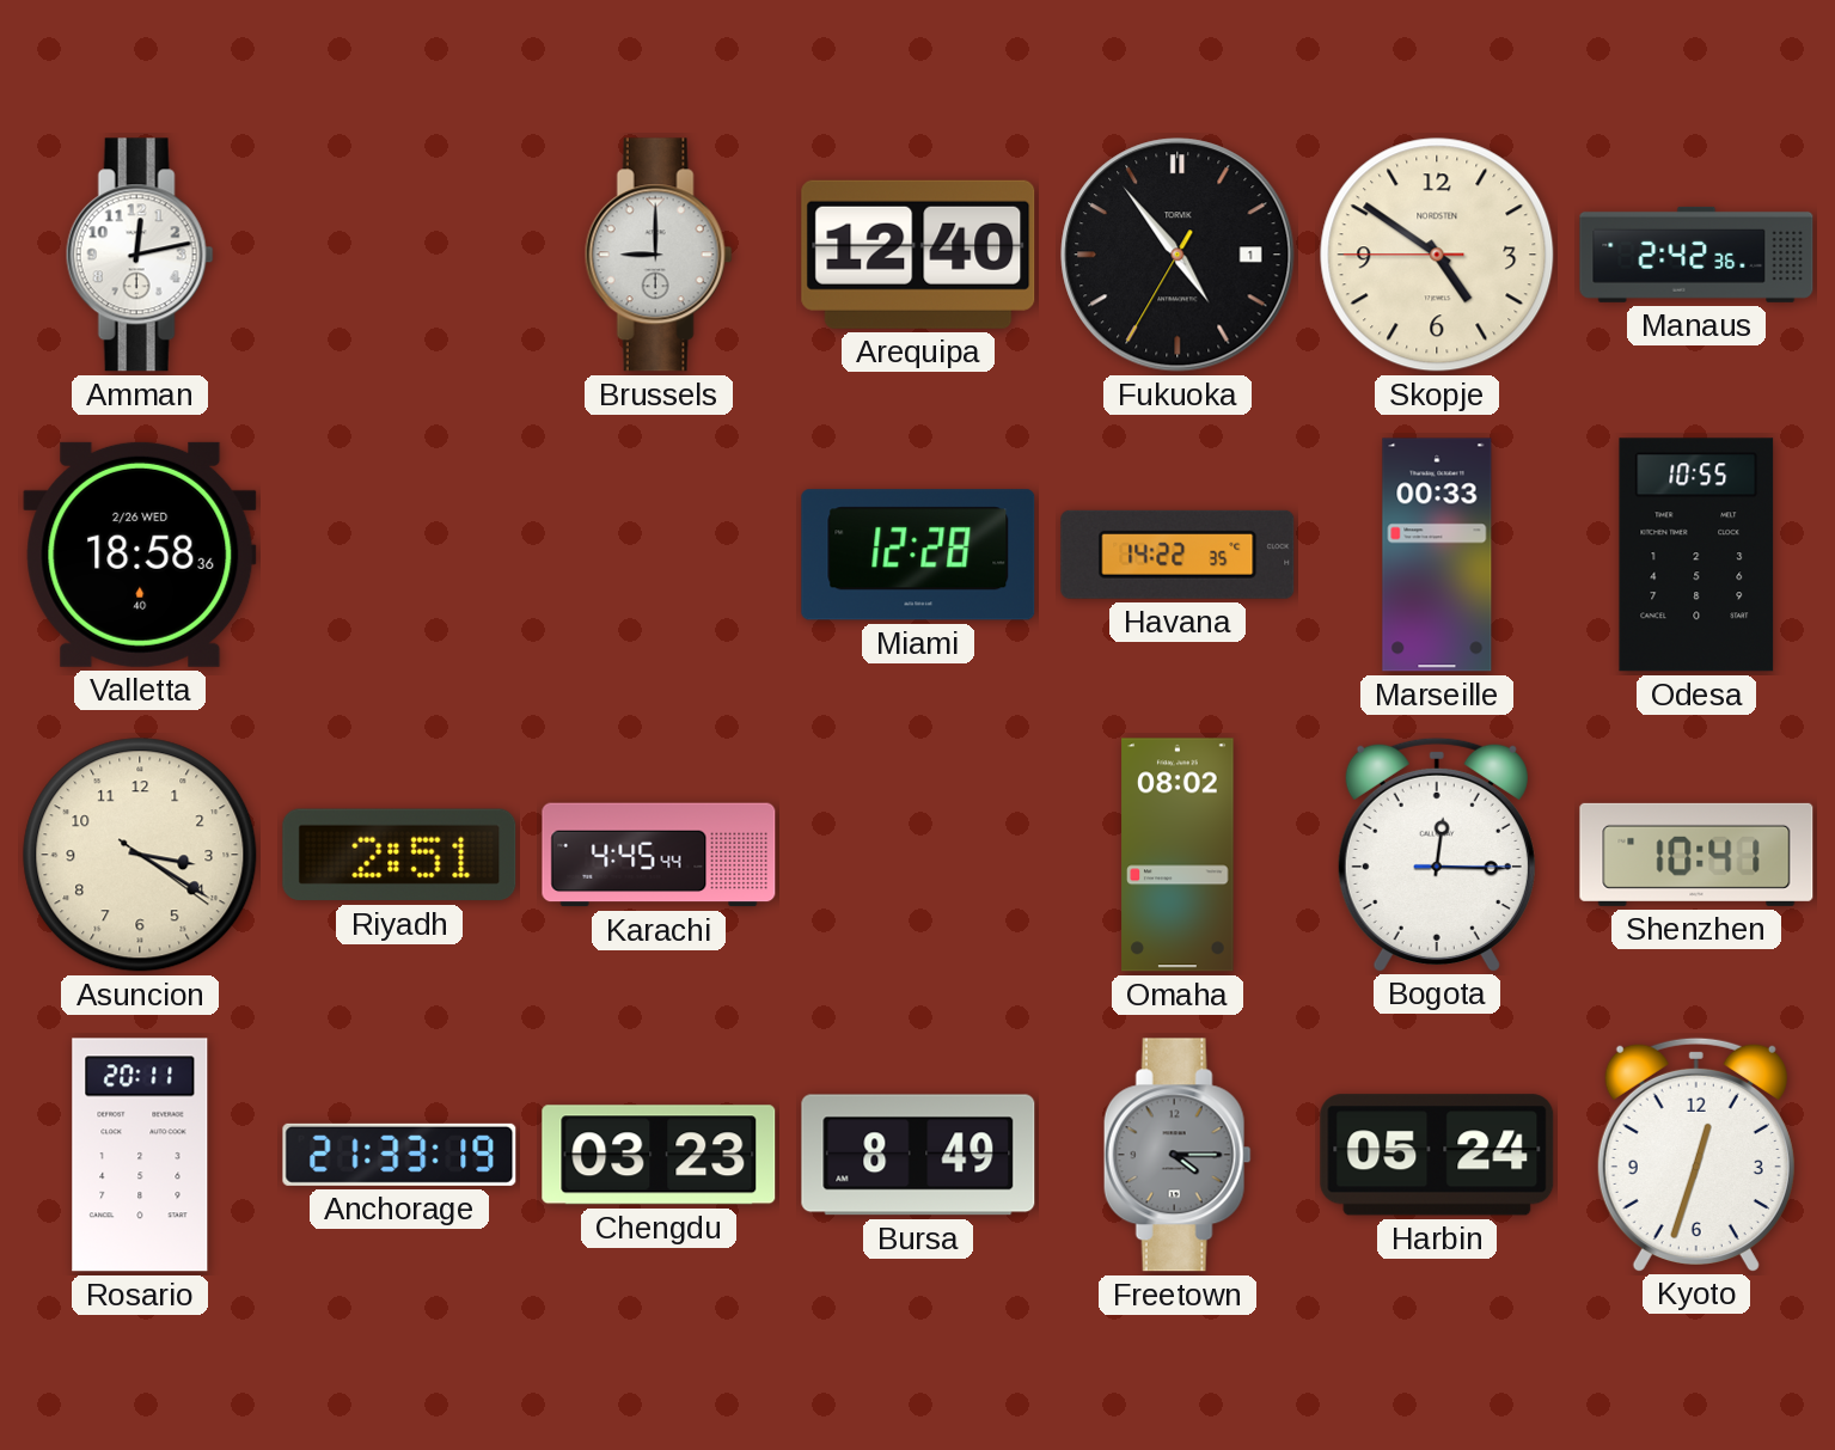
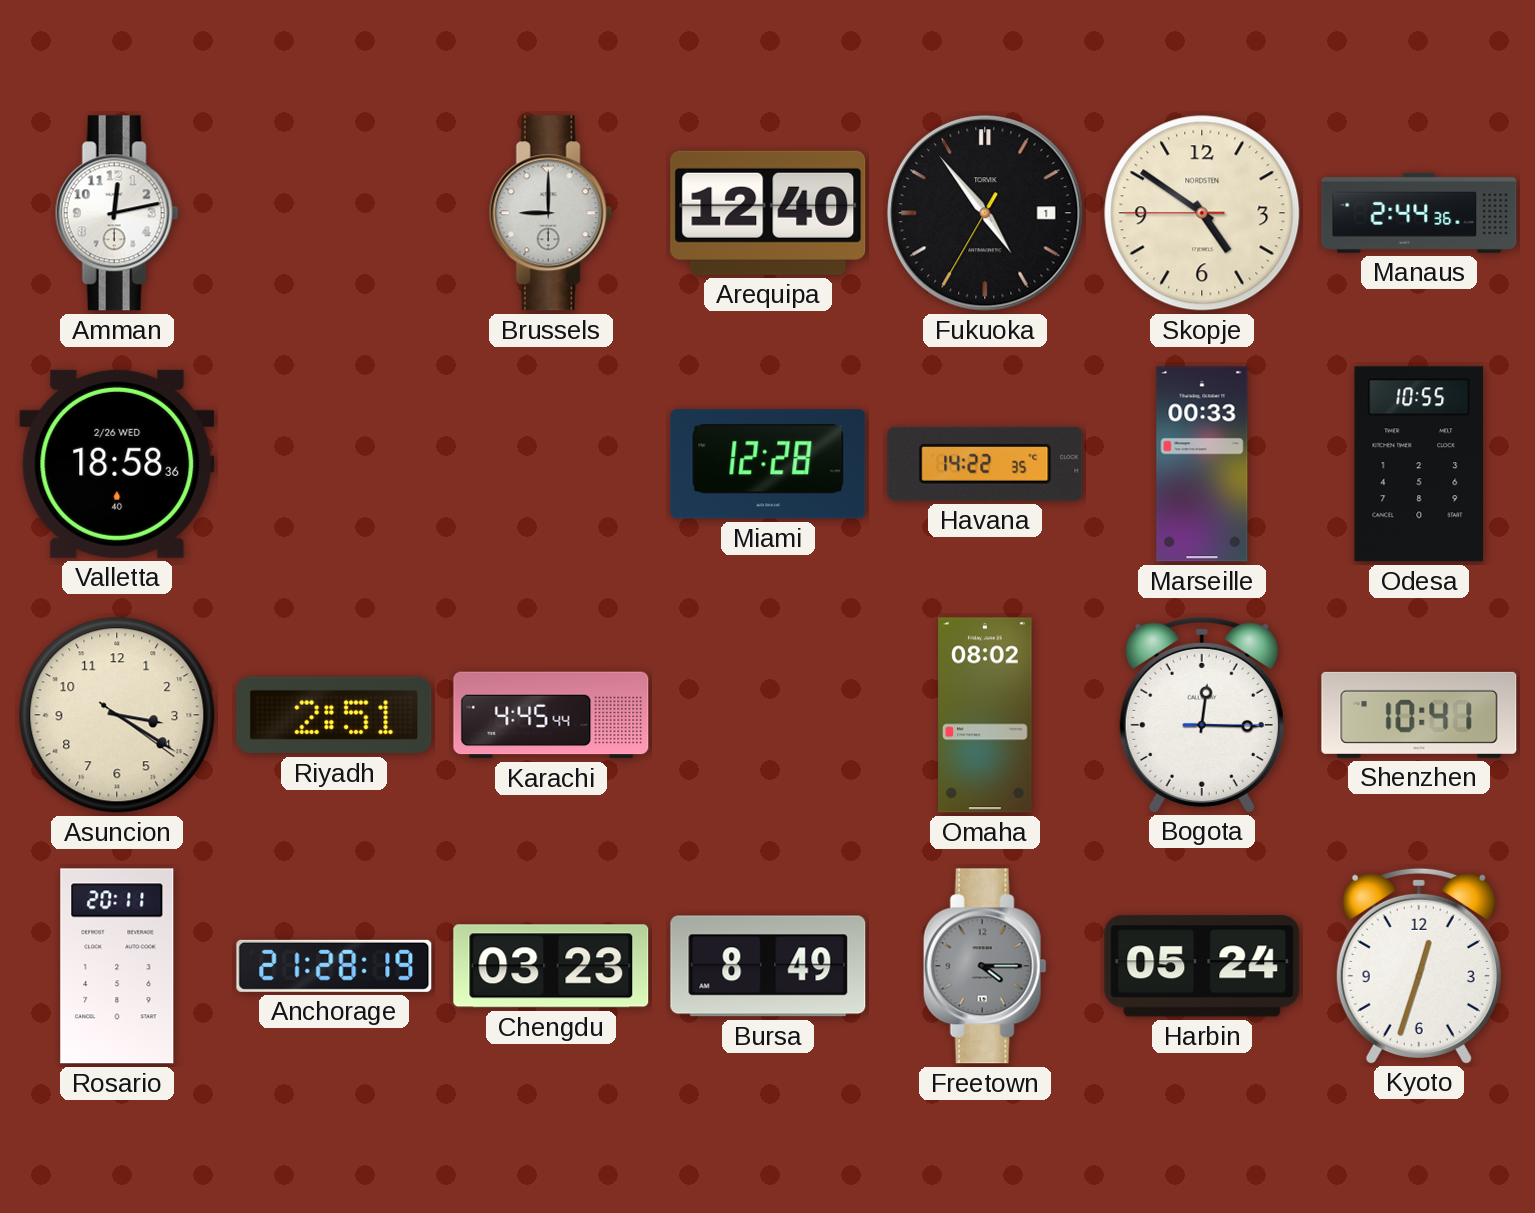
Manaus: 2:42 -> 2:44 (1419, 213)
Anchorage: 21:33 -> 21:28 (334, 966)
